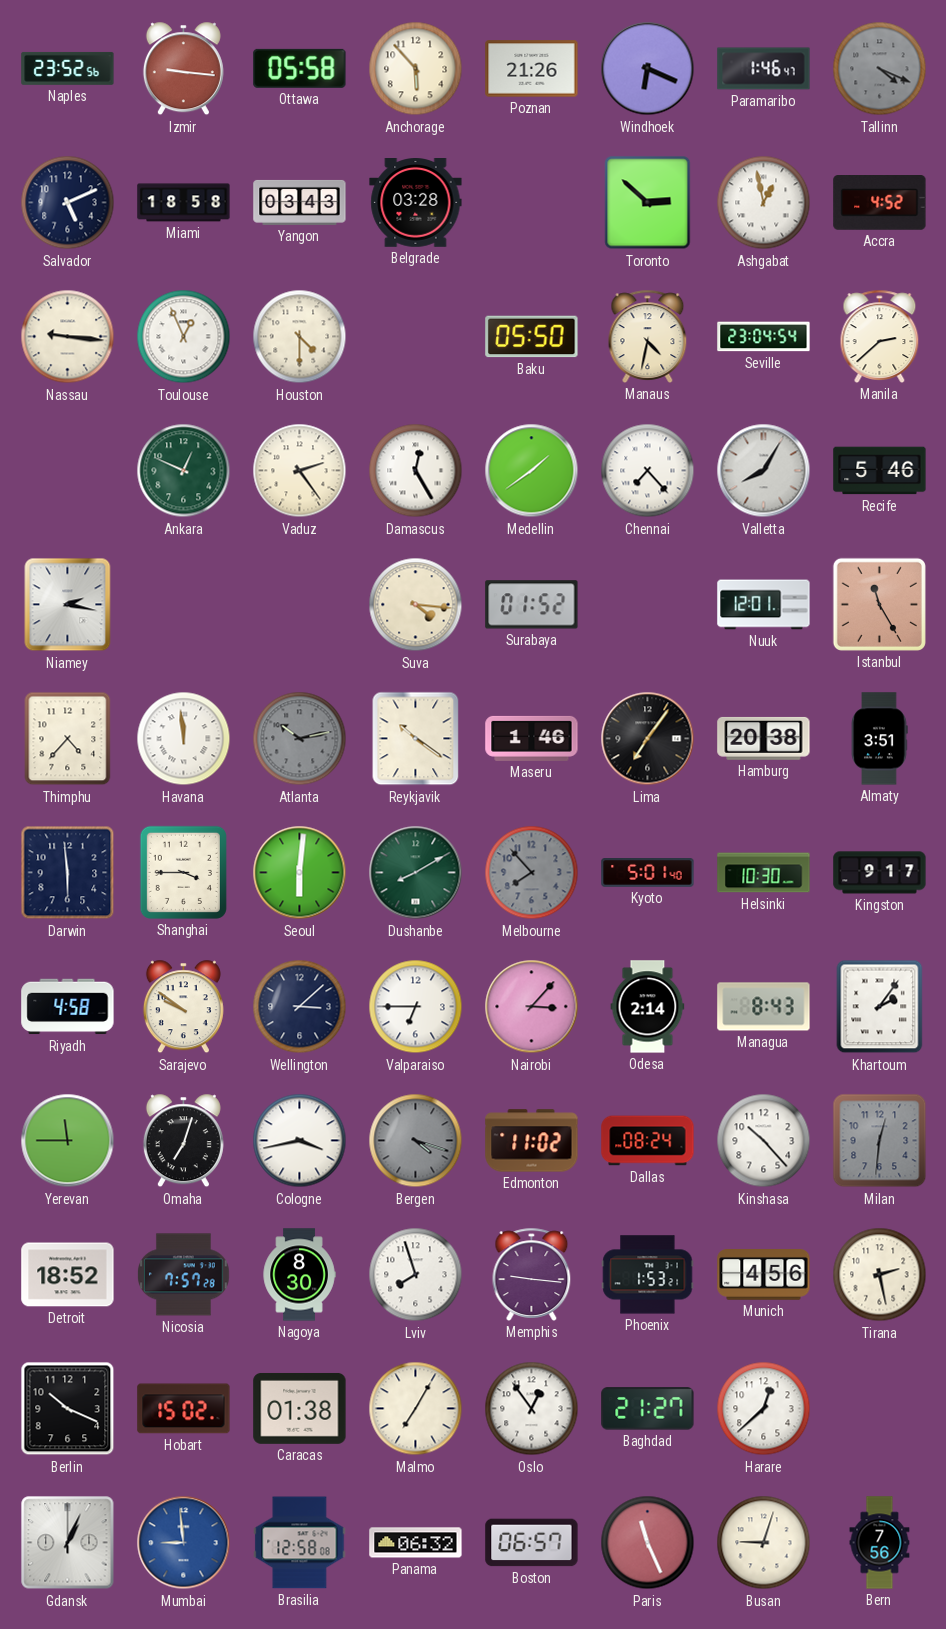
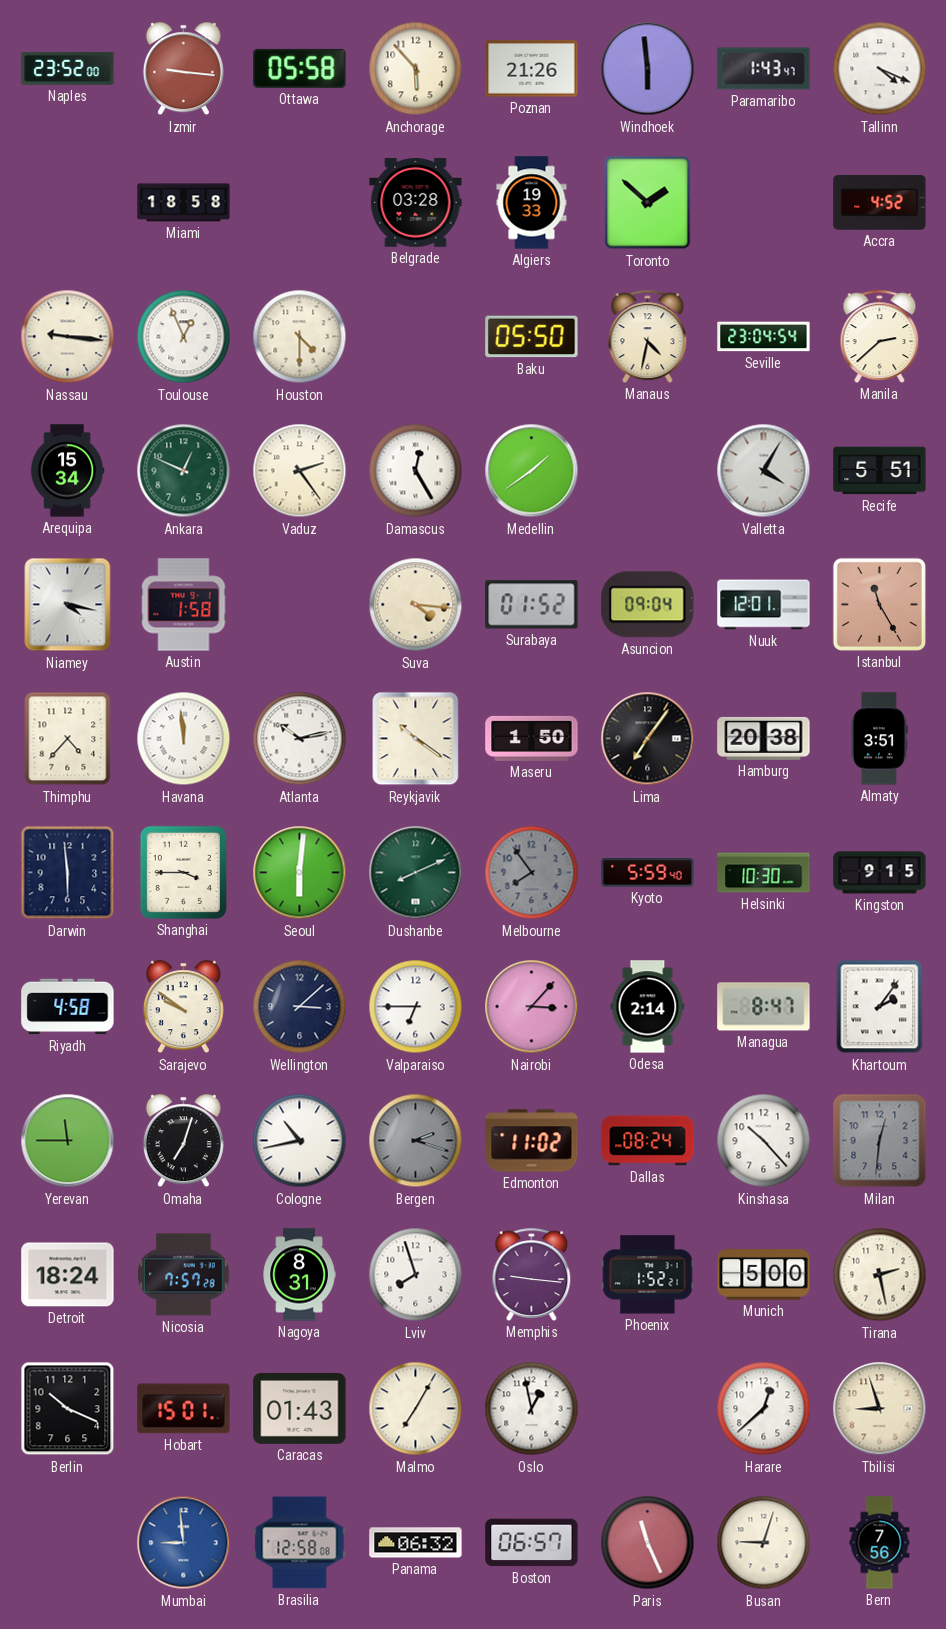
Naples: 23:52:56 -> 23:52:00 (68, 68)
Windhoek: 6:19 -> 5:59 (648, 69)
Paramaribo: 1:46 -> 1:43 (764, 69)
Tallinn dial: grey -> white (880, 69)
Salvador: 5:11 -> none (68, 203)
Yangon: 03:43 -> none (300, 202)
Algiers: none -> 19:33 (532, 203)
Toronto: 2:52 -> 1:52 (648, 203)
Ashgabat: 12:58 -> none (764, 203)
Arequipa: none -> 15:34 (67, 471)
Chennai: 7:23 -> none (648, 471)
Valletta: 8:05 -> 4:05 (764, 471)
Recife: 5:46 -> 5:51 (880, 471)
Niamey: 2:17 -> 4:17 (68, 605)
Austin: none -> 1:58 (184, 605)
Asuncion: none -> 09:04 (648, 605)
Atlanta dial: grey -> white (300, 739)
Maseru: 1:46 -> 1:50 (532, 738)
Dushanbe: 8:10 -> 8:11 (416, 873)
Melbourne: 7:53 -> 7:54 (532, 873)
Kyoto: 5:01 -> 5:59 (648, 873)
Kingston: 9:17 -> 9:15 (880, 873)
Managua: 8:43 -> 8:47 (764, 1007)
Cologne: 3:43 -> 10:43 (300, 1141)
Bergen: 4:18 -> 2:18 (416, 1141)
Detroit: 18:52 -> 18:24 (68, 1275)
Nagoya: 8:30 -> 8:31 (299, 1275)
Phoenix: 1:53 -> 1:52 (648, 1275)
Munich: 4:56 -> 5:00 (764, 1275)
Hobart: 15:02 -> 15:01 (184, 1409)
Caracas: 01:38 -> 01:43 (300, 1408)
Oslo: 12:54 -> 12:58 (532, 1409)
Baghdad: 21:27 -> none (648, 1409)
Tbilisi: none -> 8:57 (880, 1409)
Gdansk: 1:04 -> none (68, 1543)
